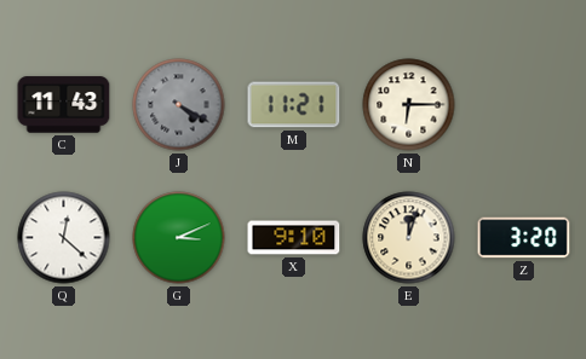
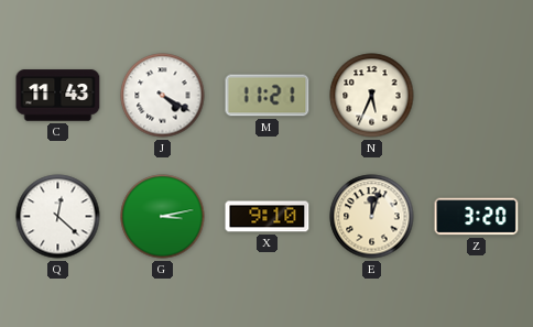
J dial: grey -> white (163, 96)
N: 6:15 -> 5:34 (372, 96)
G: 3:11 -> 3:13 (163, 217)
